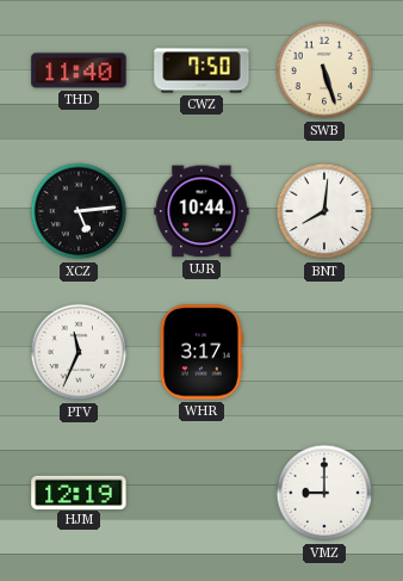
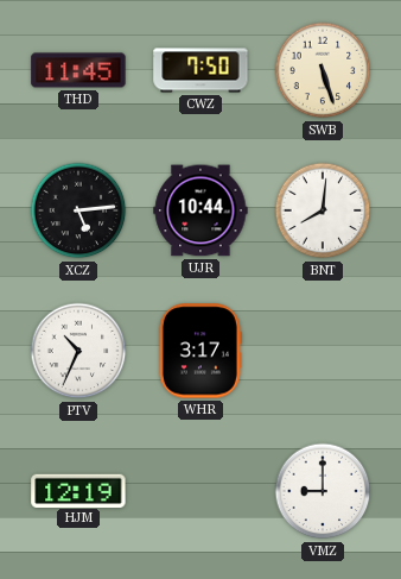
THD: 11:40 -> 11:45 (78, 70)
PTV: 11:34 -> 10:34 (78, 351)
